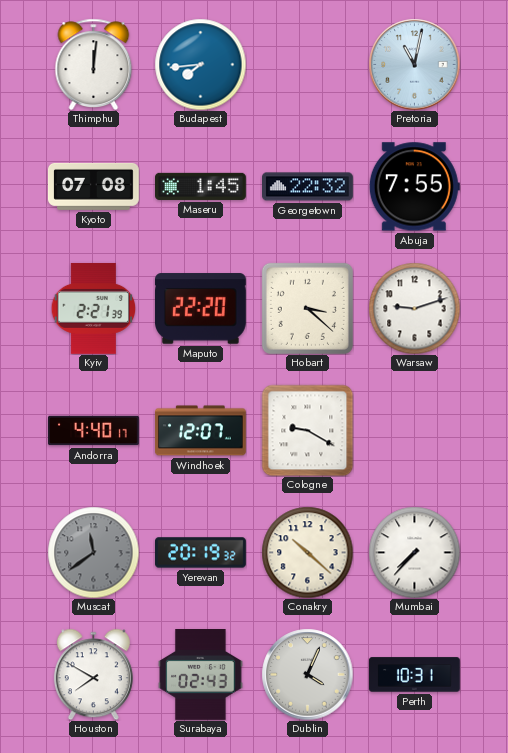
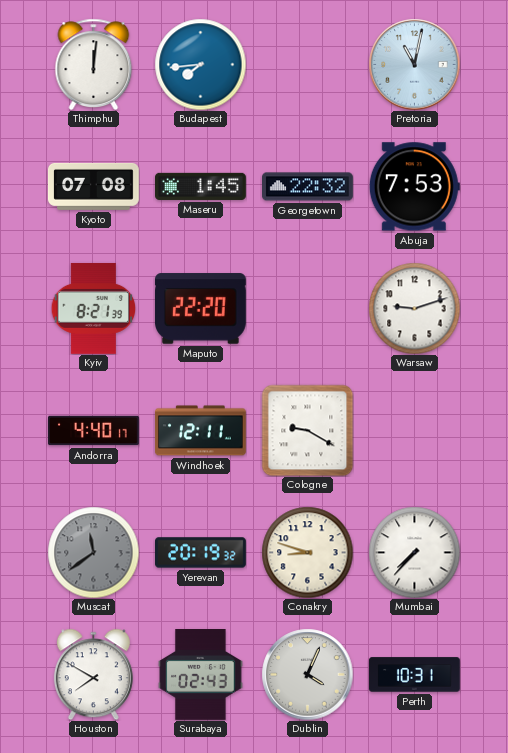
Abuja: 7:55 -> 7:53 (414, 187)
Kyiv: 2:21 -> 8:21 (94, 308)
Hobart: 3:22 -> none (307, 308)
Windhoek: 12:07 -> 12:11 (201, 431)
Conakry: 10:22 -> 8:48 (307, 552)
